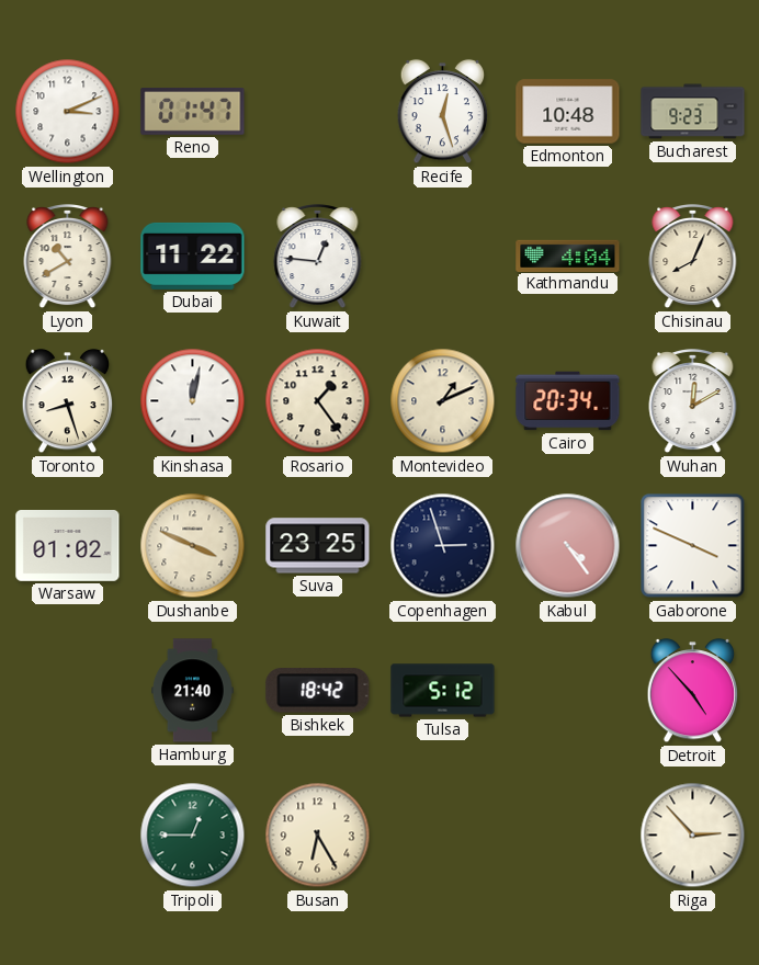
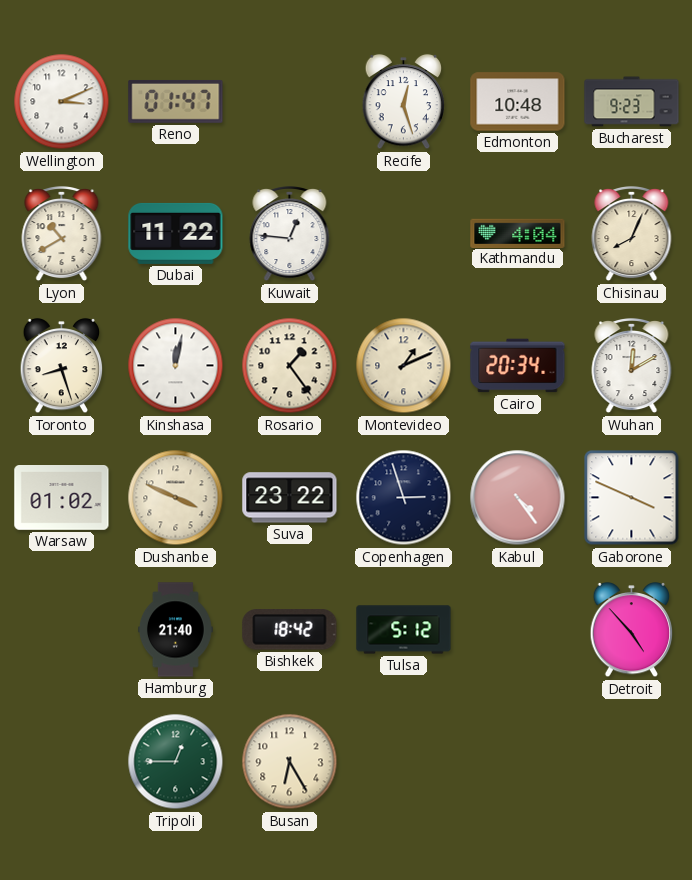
Suva: 23:25 -> 23:22 (290, 498)
Riga: 2:53 -> none (693, 836)
